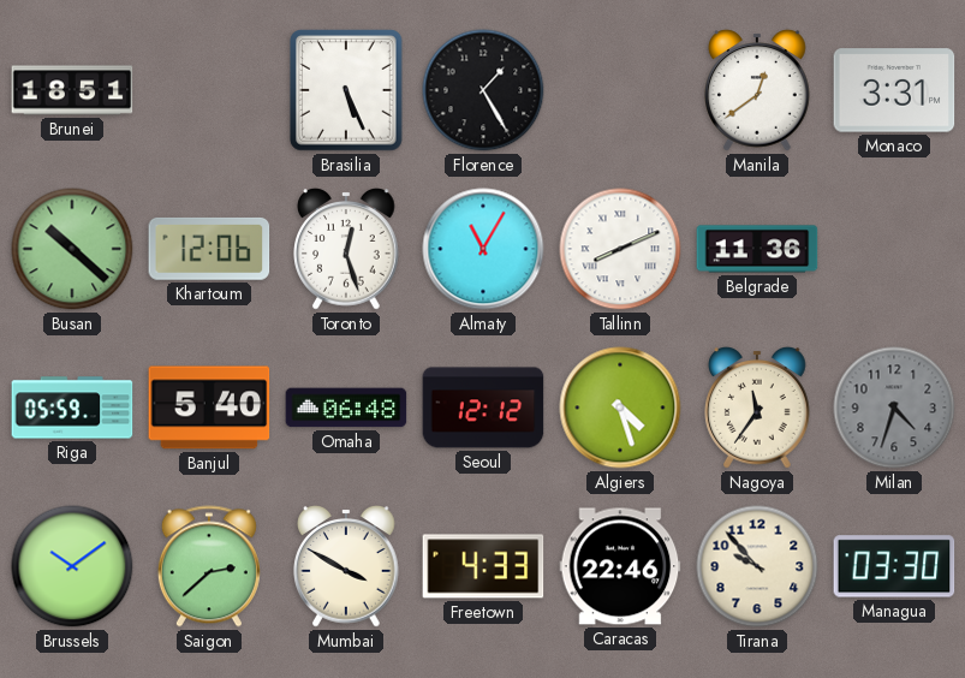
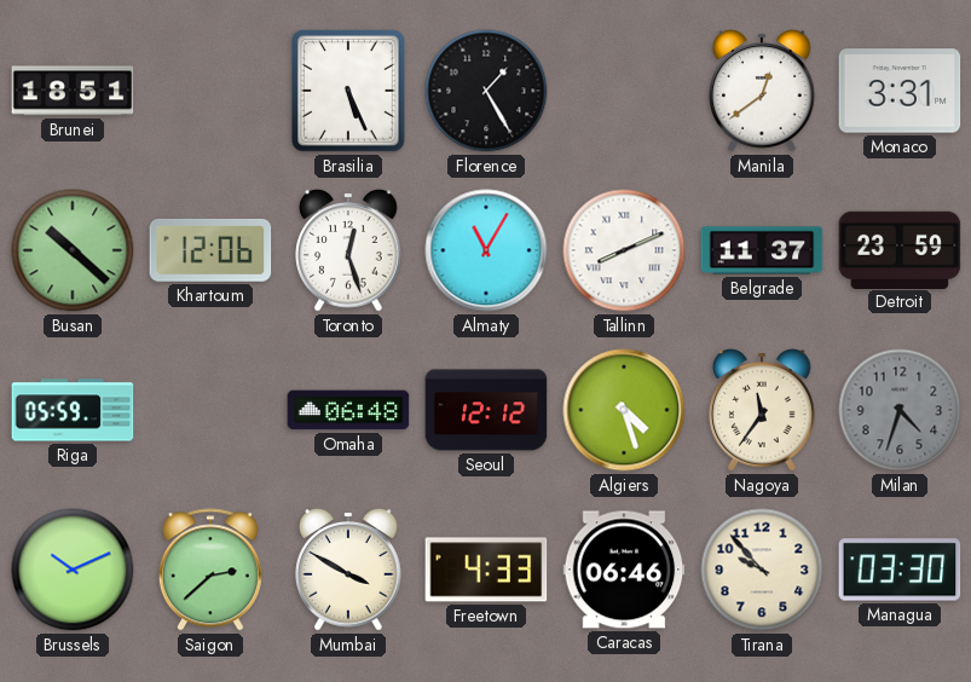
Belgrade: 11:36 -> 11:37 (762, 250)
Detroit: none -> 23:59 (900, 249)
Banjul: 5:40 -> none (209, 408)
Brussels: 10:09 -> 10:11 (73, 570)
Caracas: 22:46 -> 06:46 (624, 570)
